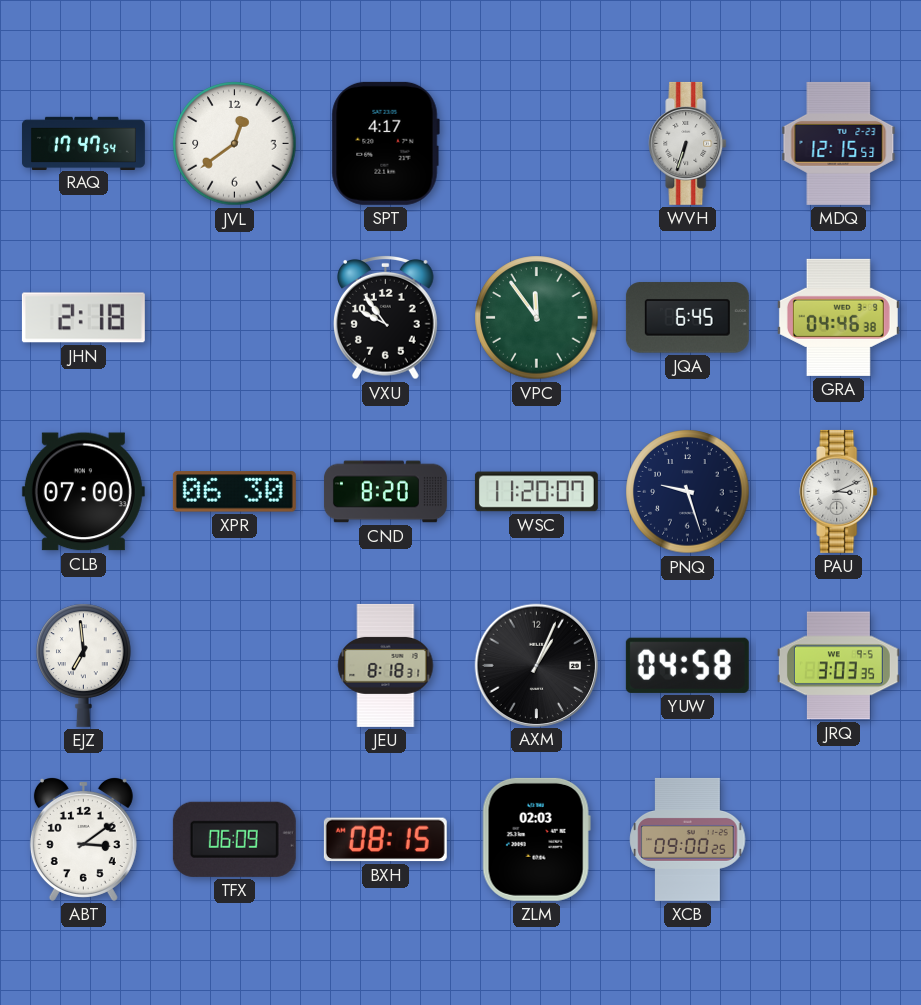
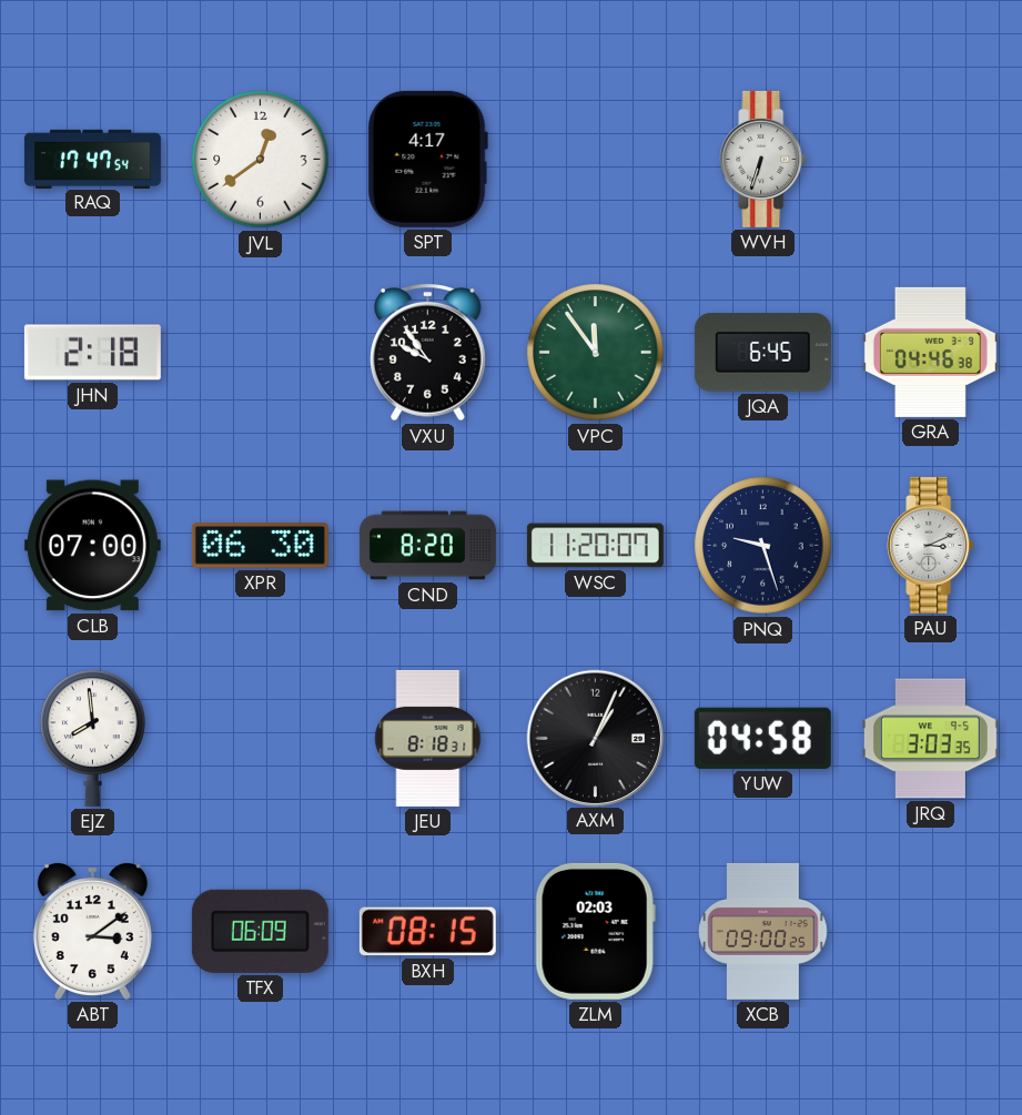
MDQ: 12:15 -> none (839, 143)
EJZ: 6:59 -> 7:59 (93, 738)
